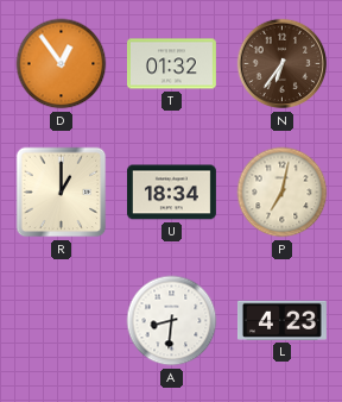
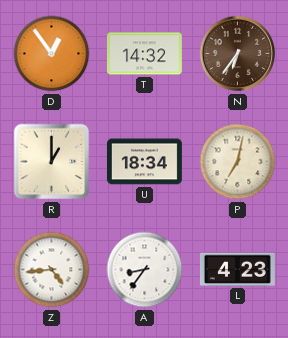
T: 01:32 -> 14:32 (144, 54)
Z: none -> 4:44 (52, 270)
A: 8:31 -> 8:36 (145, 270)
